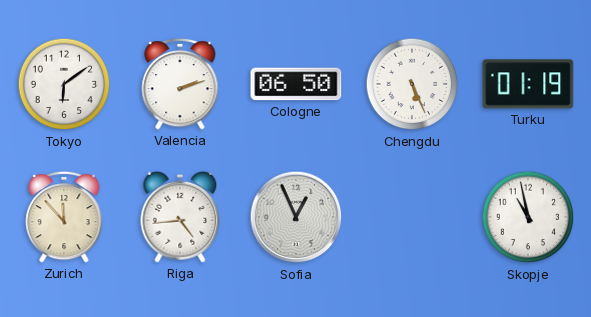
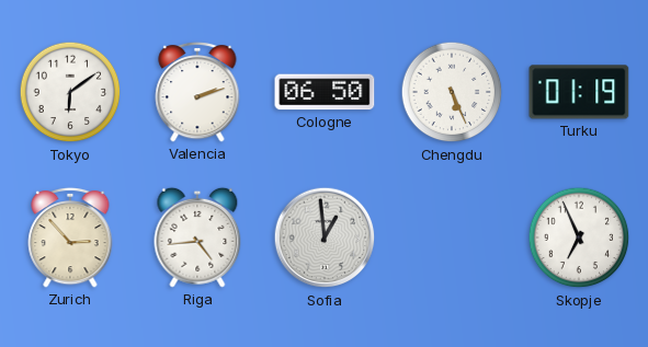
Zurich: 11:53 -> 2:53 (70, 238)
Sofia: 12:56 -> 12:59 (325, 238)
Skopje: 10:58 -> 6:56 (579, 238)
